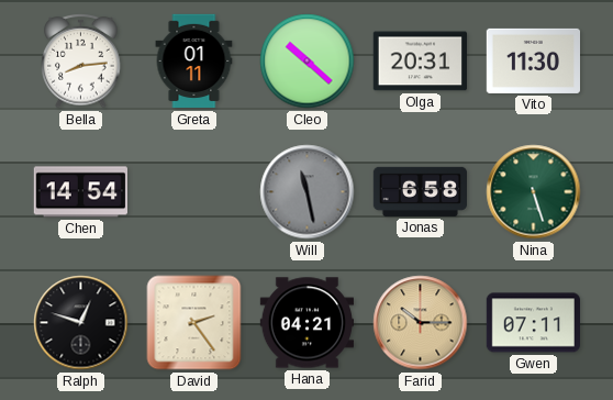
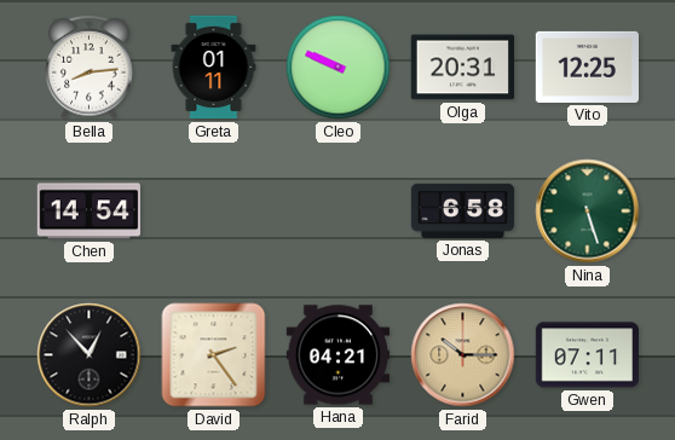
Cleo: 10:22 -> 9:49 (339, 68)
Vito: 11:30 -> 12:25 (587, 66)
Will: 11:28 -> none (308, 192)
Ralph: 12:48 -> 12:53 (90, 355)
